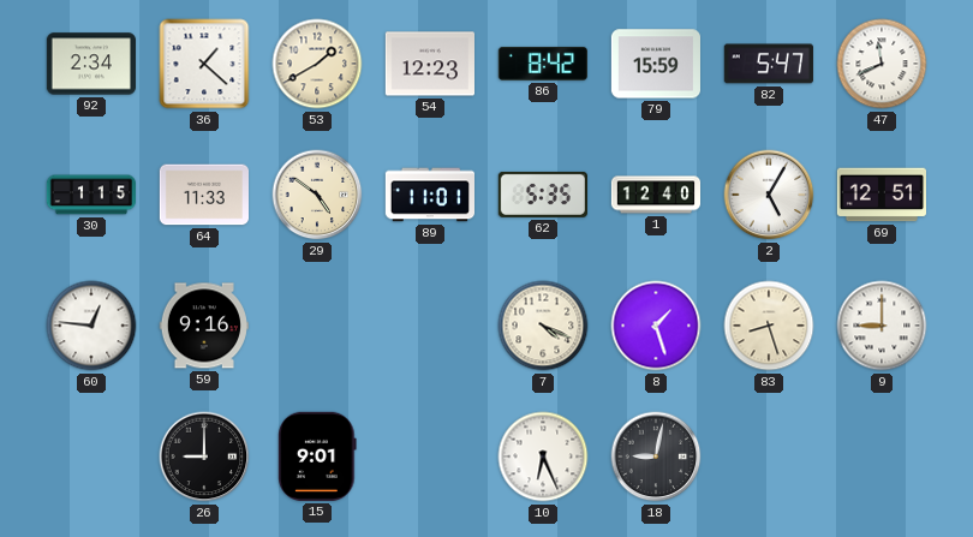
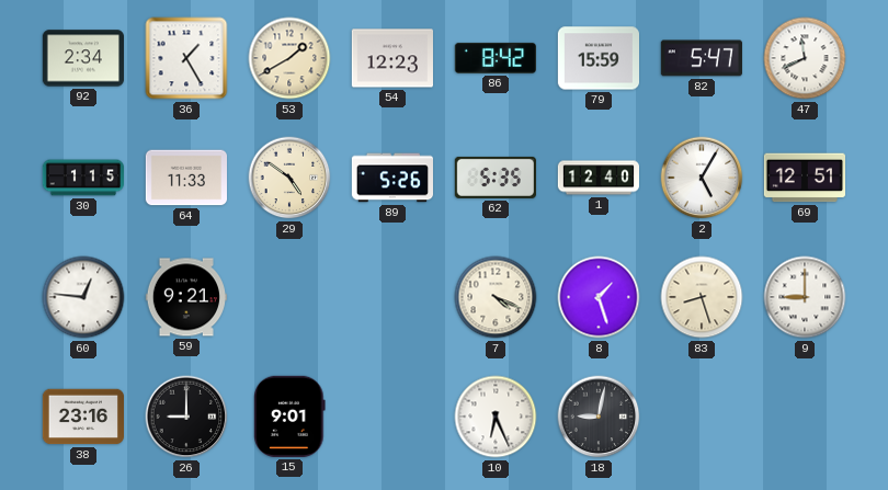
36: 1:22 -> 1:25 (186, 58)
89: 11:01 -> 5:26 (391, 178)
59: 9:16 -> 9:21 (186, 297)
38: none -> 23:16 (82, 417)
